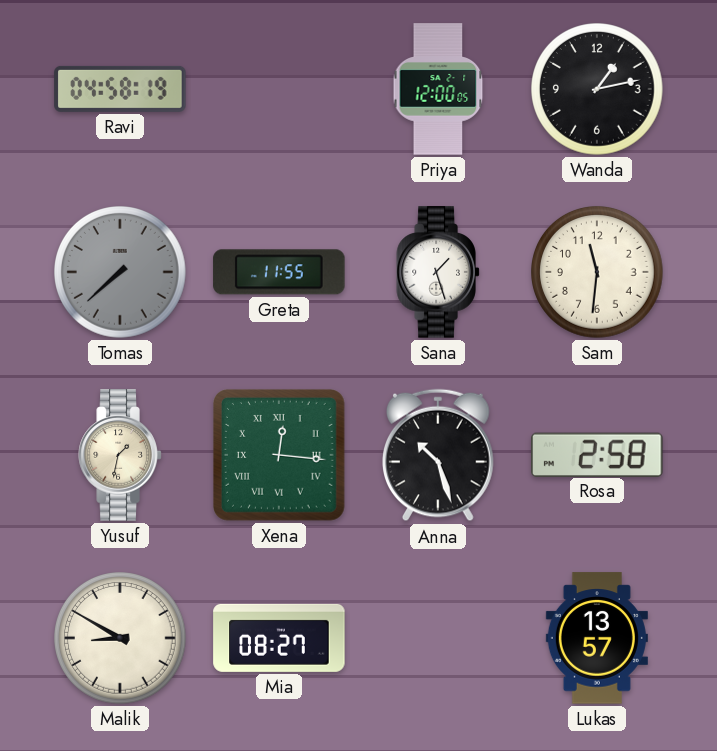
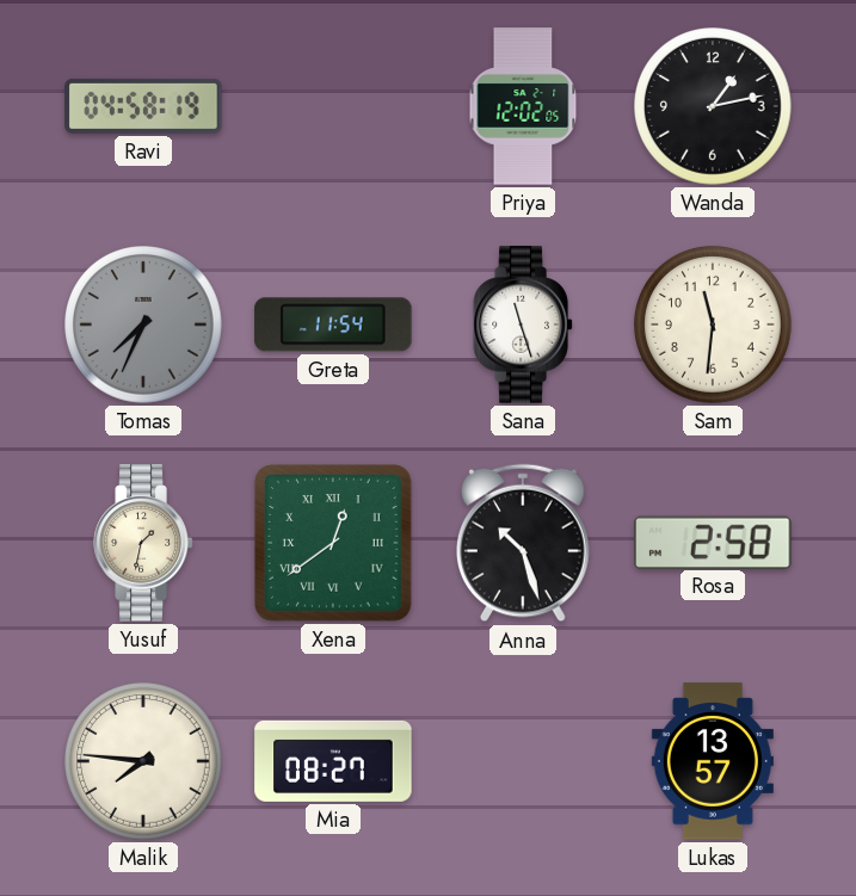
Priya: 12:00 -> 12:02 (523, 106)
Tomas: 7:38 -> 7:34 (144, 326)
Greta: 11:55 -> 11:54 (333, 325)
Sana: 1:27 -> 11:27 (523, 325)
Xena: 12:16 -> 12:39 (334, 544)
Malik: 8:50 -> 7:46 (144, 762)
